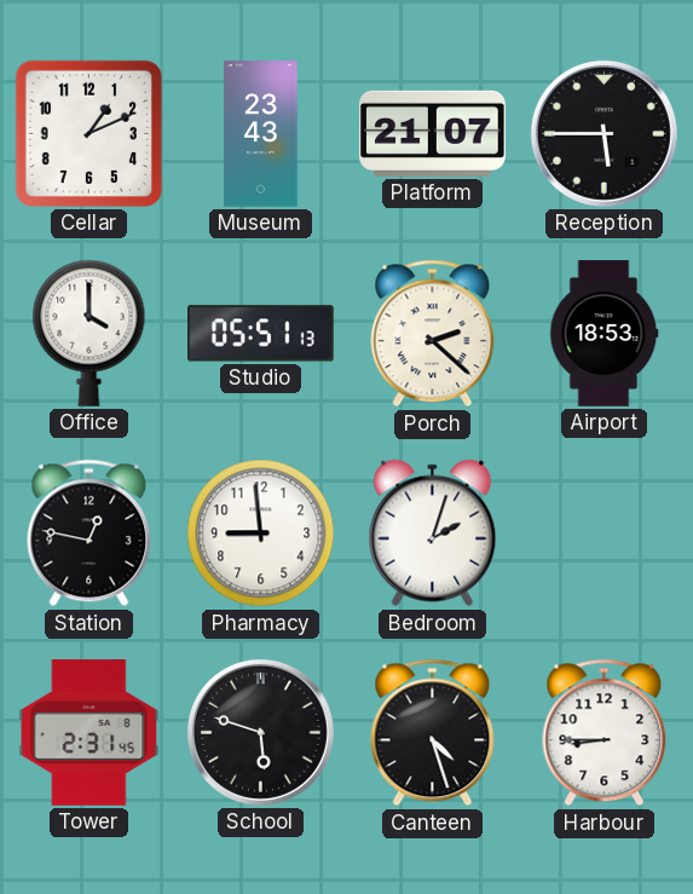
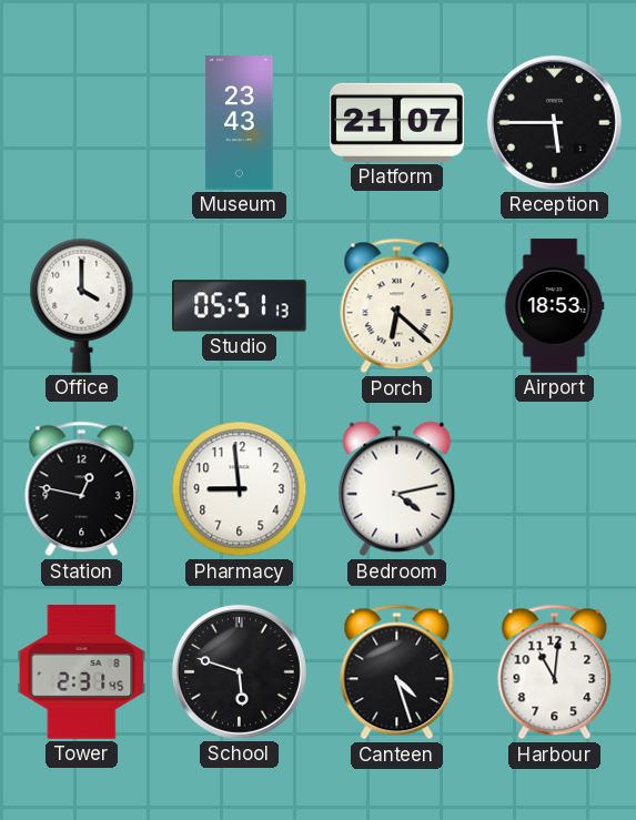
Cellar: 1:11 -> none (88, 133)
Porch: 2:22 -> 6:22 (397, 306)
Bedroom: 2:03 -> 4:13 (397, 489)
Harbour: 8:45 -> 11:01 (555, 672)
